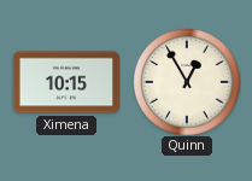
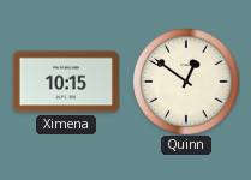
Quinn: 12:55 -> 12:51 (186, 82)
